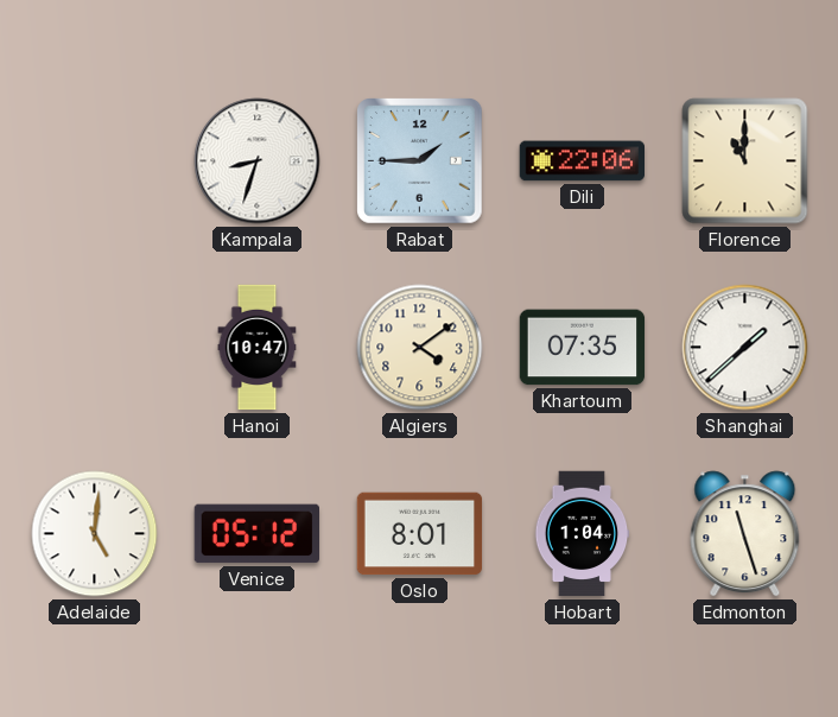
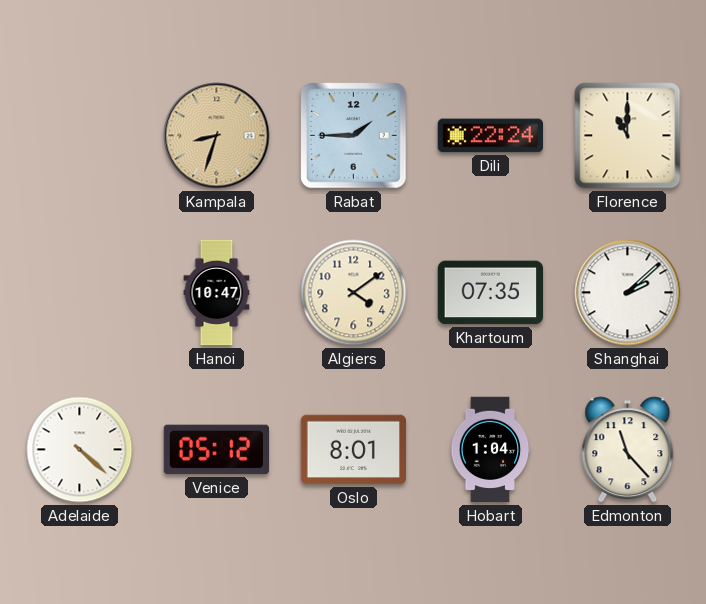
Kampala dial: white -> champagne (217, 136)
Dili: 22:06 -> 22:24 (490, 136)
Shanghai: 1:38 -> 2:08 (628, 293)
Adelaide: 5:01 -> 4:22 (80, 450)
Edmonton: 11:27 -> 11:23 (628, 450)
